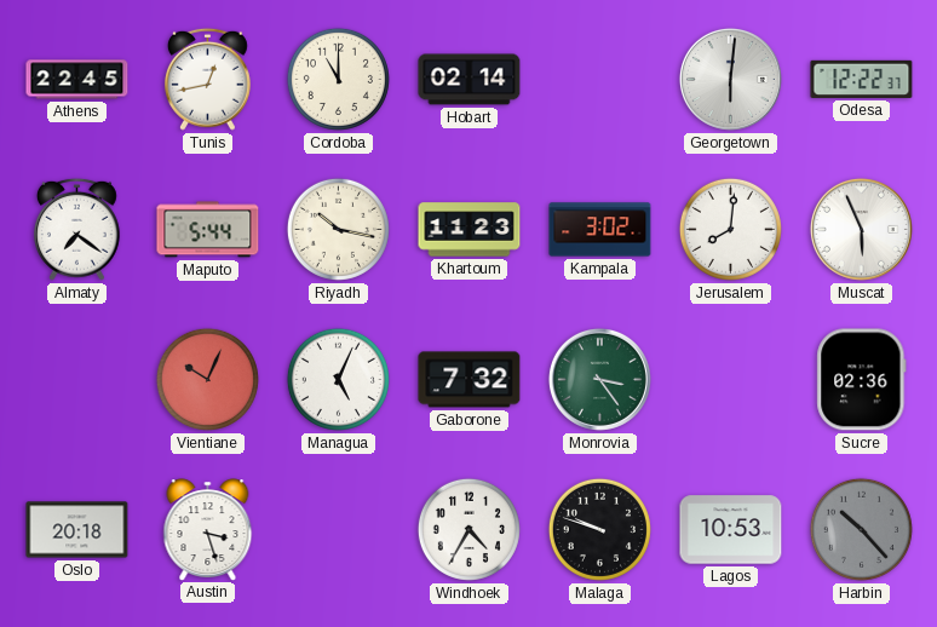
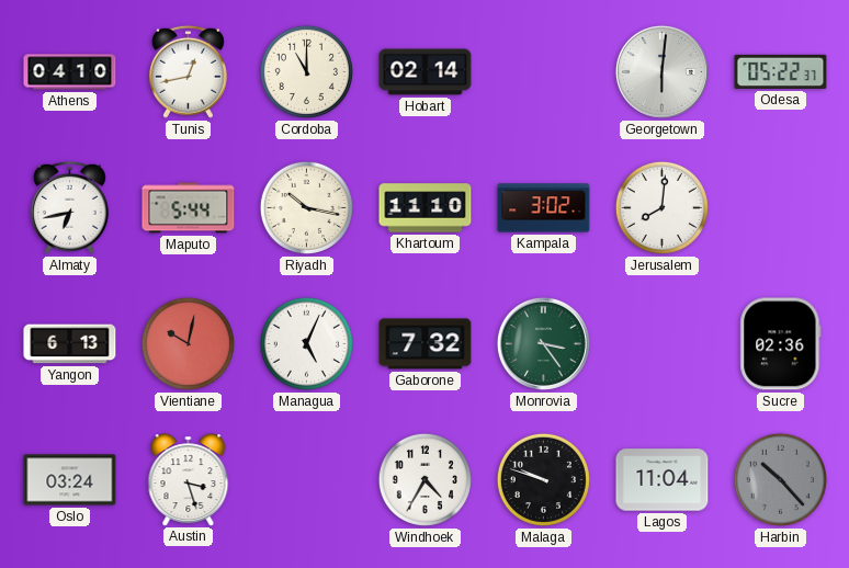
Athens: 22:45 -> 04:10 (70, 72)
Odesa: 12:22 -> 05:22 (781, 71)
Almaty: 7:21 -> 6:43 (69, 207)
Khartoum: 11:23 -> 11:10 (426, 208)
Muscat: 5:56 -> none (861, 229)
Yangon: none -> 6:13 (70, 344)
Vientiane: 10:04 -> 10:02 (188, 343)
Oslo: 20:18 -> 03:24 (70, 480)
Lagos: 10:53 -> 11:04 (663, 480)
